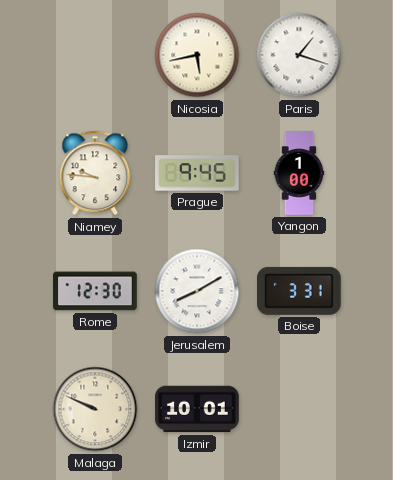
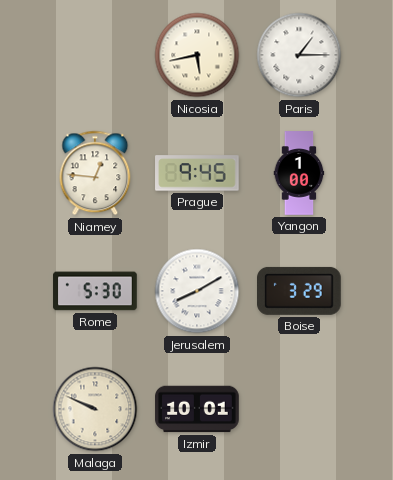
Paris: 1:18 -> 1:15 (299, 55)
Niamey: 9:46 -> 12:46 (95, 173)
Rome: 12:30 -> 5:30 (95, 291)
Boise: 3:31 -> 3:29 (300, 291)
